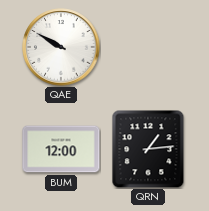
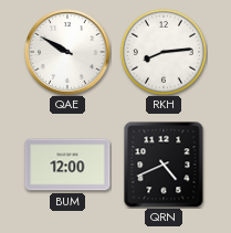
RKH: none -> 8:14 (164, 52)
QRN: 1:14 -> 4:41 (164, 165)
